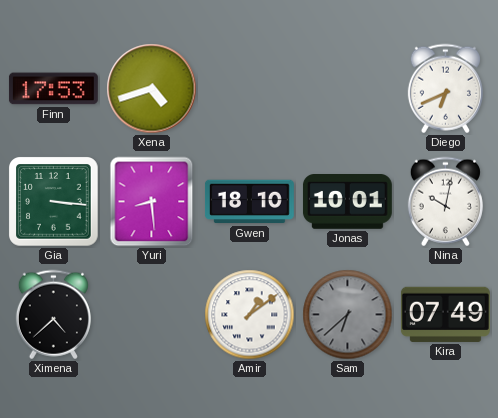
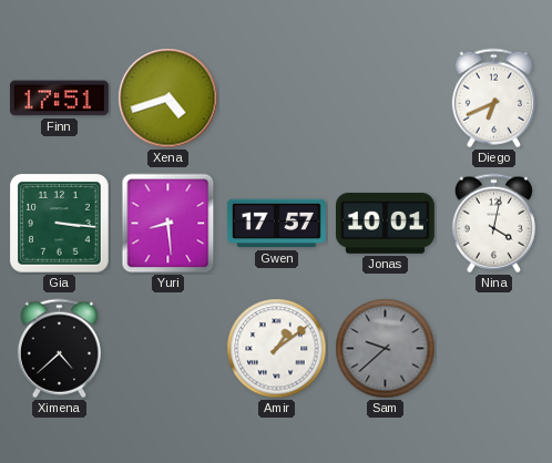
Finn: 17:53 -> 17:51 (59, 99)
Gwen: 18:10 -> 17:57 (276, 224)
Nina: 10:02 -> 4:02 (493, 224)
Sam: 6:38 -> 9:38 (386, 349)
Kira: 07:49 -> none (445, 314)
